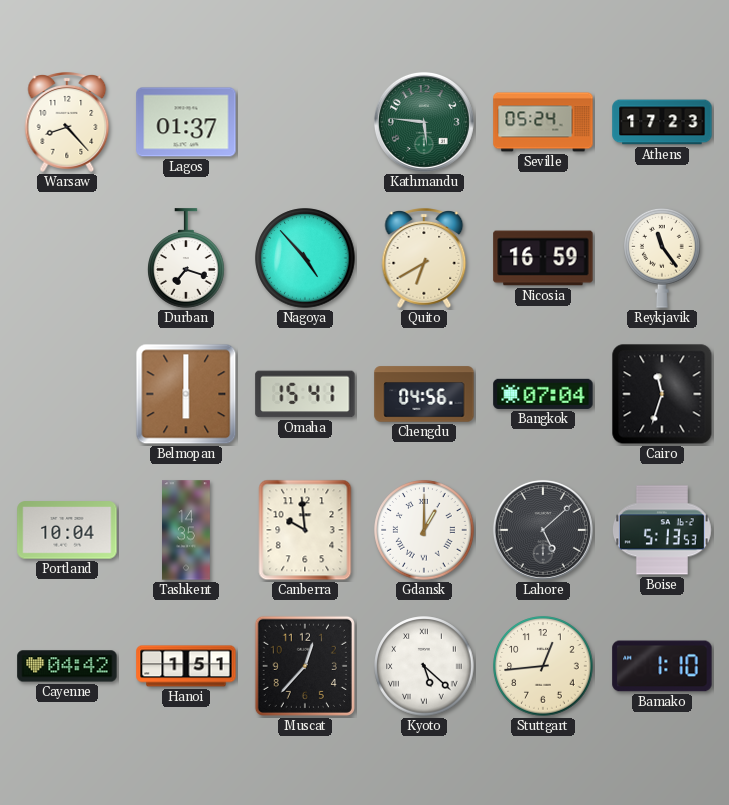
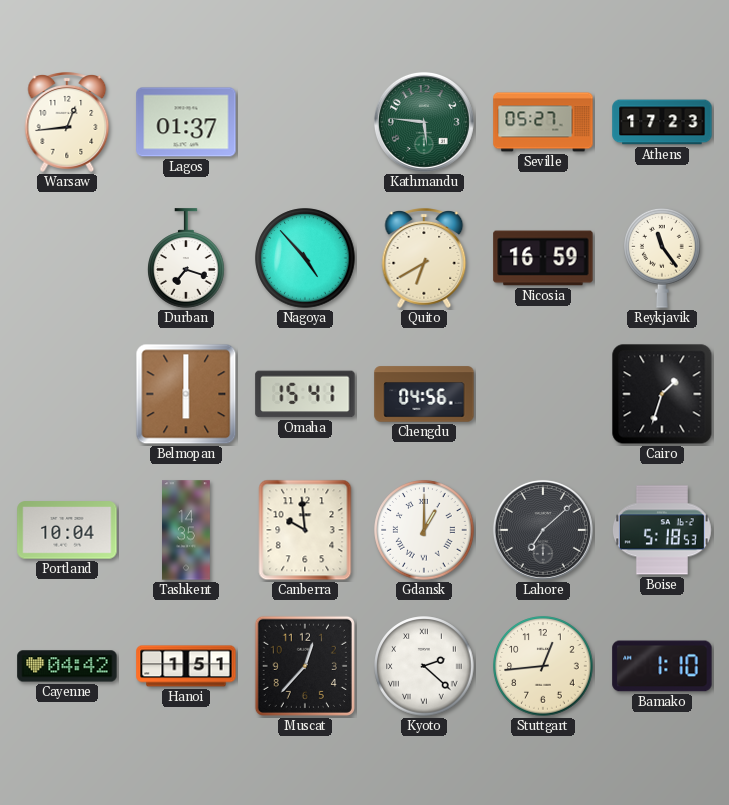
Warsaw: 8:23 -> 12:44 (67, 122)
Seville: 05:24 -> 05:27 (543, 122)
Bangkok: 07:04 -> none (543, 394)
Cairo: 11:33 -> 1:33 (662, 394)
Lahore: 5:08 -> 7:08 (543, 530)
Boise: 5:13 -> 5:18 (662, 530)
Kyoto: 5:22 -> 2:22 (424, 666)
